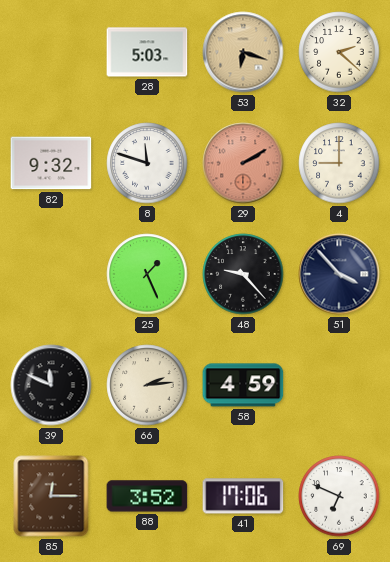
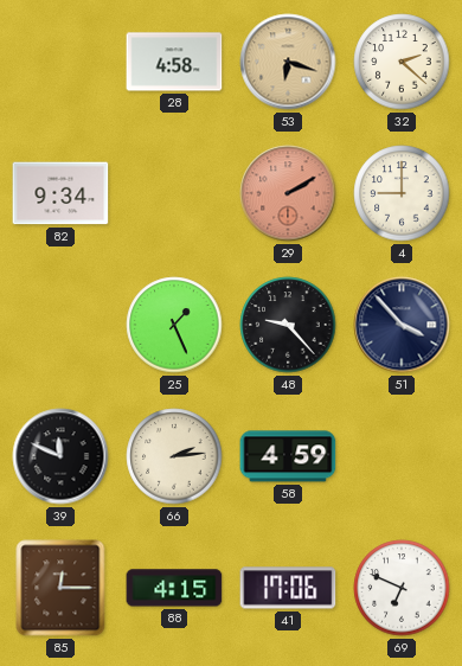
28: 5:03 -> 4:58 (174, 62)
82: 9:32 -> 9:34 (60, 193)
8: 11:48 -> none (147, 163)
88: 3:52 -> 4:15 (174, 588)
